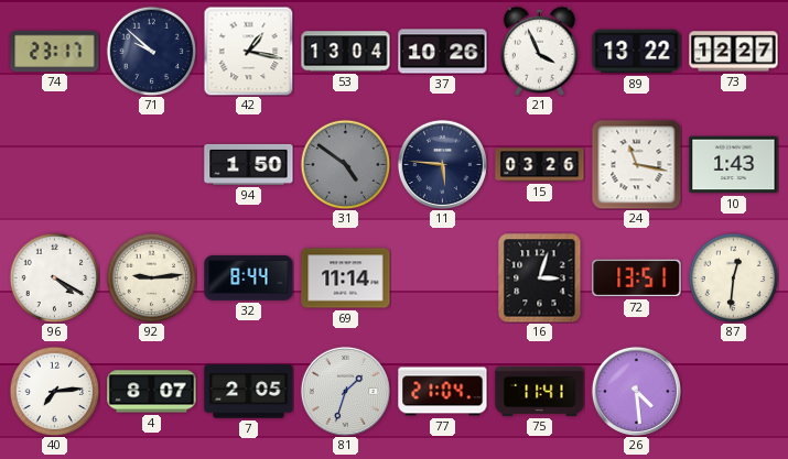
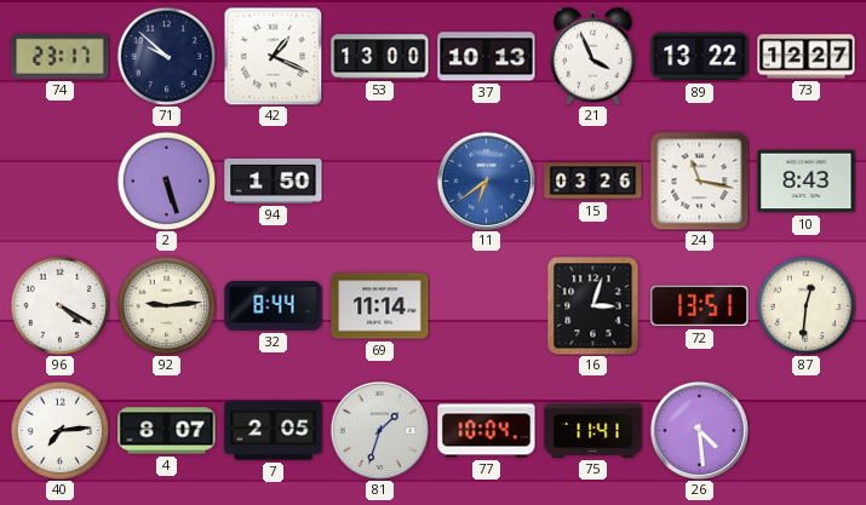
42: 1:17 -> 1:19 (273, 56)
53: 13:04 -> 13:00 (380, 57)
37: 10:26 -> 10:13 (487, 57)
2: none -> 5:27 (166, 180)
31: 4:51 -> none (345, 164)
11: 5:46 -> 6:39 (486, 180)
11 dial: navy -> blue (486, 180)
10: 1:43 -> 8:43 (807, 182)
77: 21:04 -> 10:04 (487, 431)
